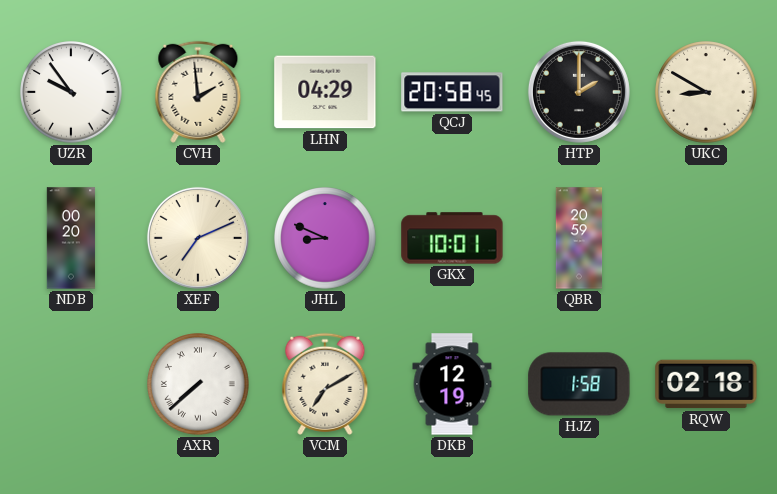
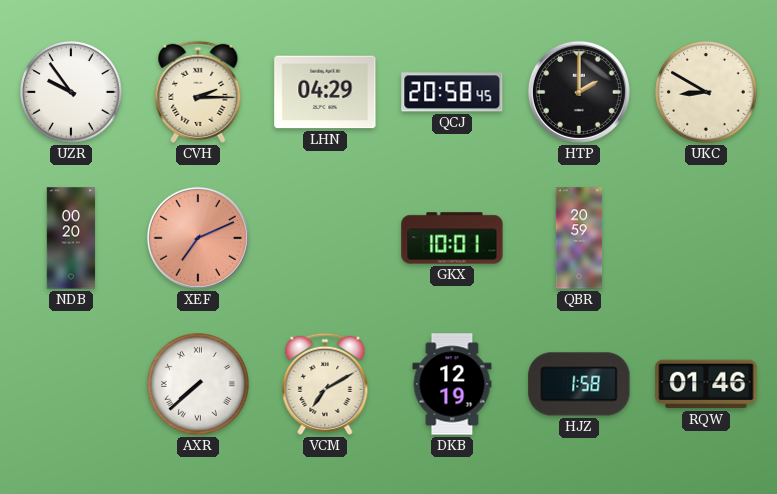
CVH: 1:59 -> 2:15 (198, 92)
XEF dial: cream -> salmon (198, 238)
JHL: 8:49 -> none (325, 238)
RQW: 02:18 -> 01:46 (706, 384)
